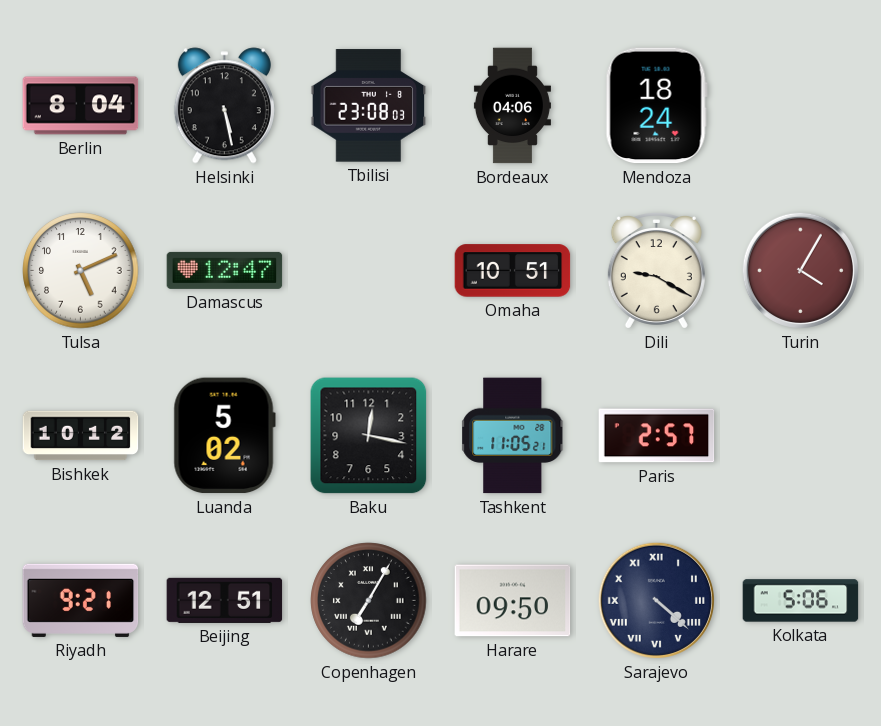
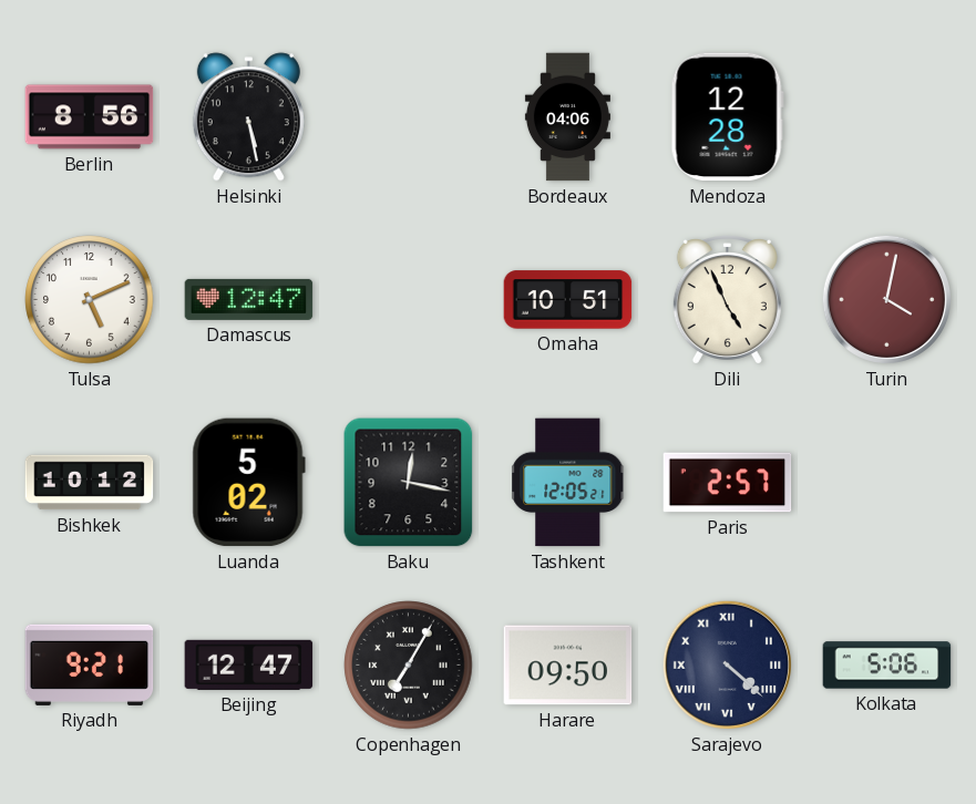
Berlin: 8:04 -> 8:56 (90, 117)
Tbilisi: 23:08 -> none (369, 106)
Mendoza: 18:24 -> 12:28 (727, 117)
Dili: 9:20 -> 4:56 (727, 300)
Turin: 4:05 -> 4:02 (886, 299)
Tashkent: 11:05 -> 12:05 (568, 483)
Beijing: 12:51 -> 12:47 (249, 664)
